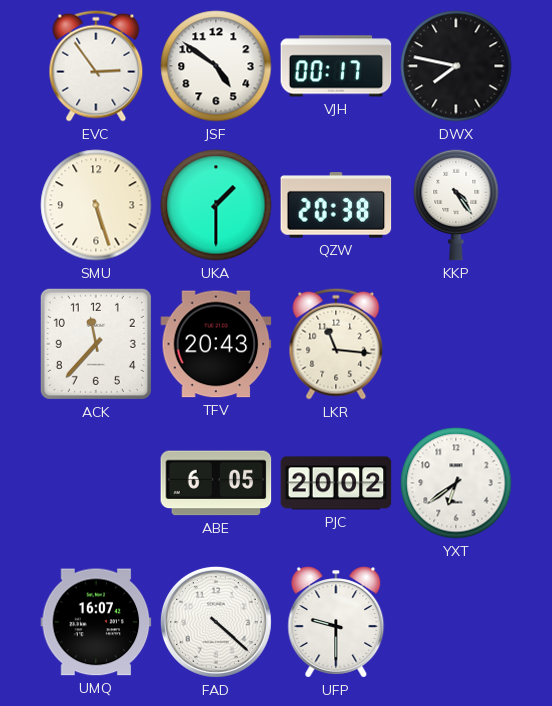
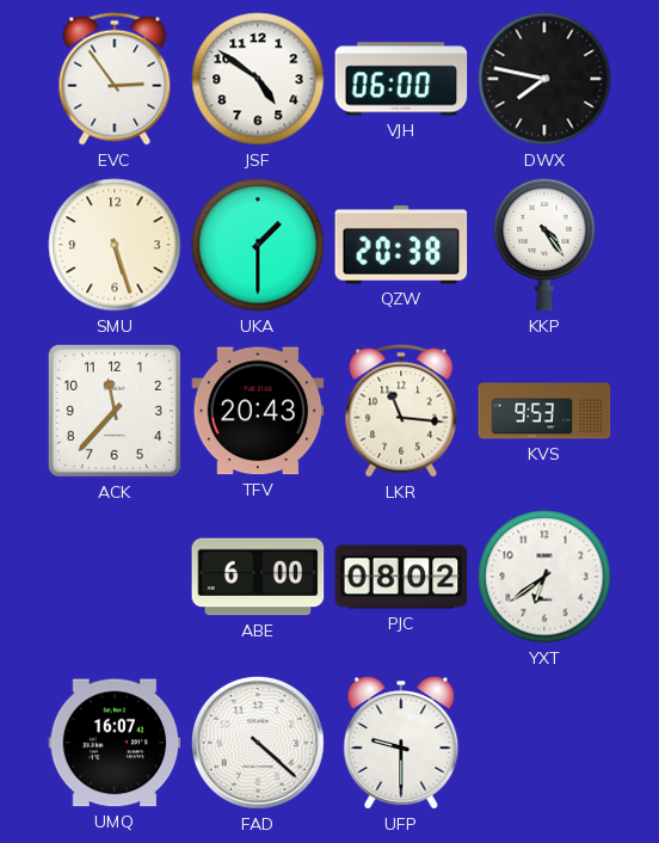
VJH: 00:17 -> 06:00 (401, 79)
KVS: none -> 9:53 (544, 411)
ABE: 6:05 -> 6:00 (258, 577)
PJC: 20:02 -> 08:02 (401, 577)
